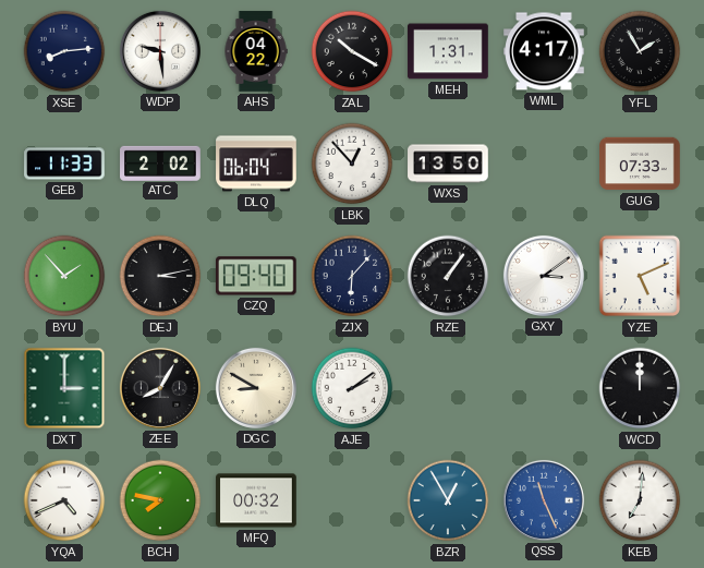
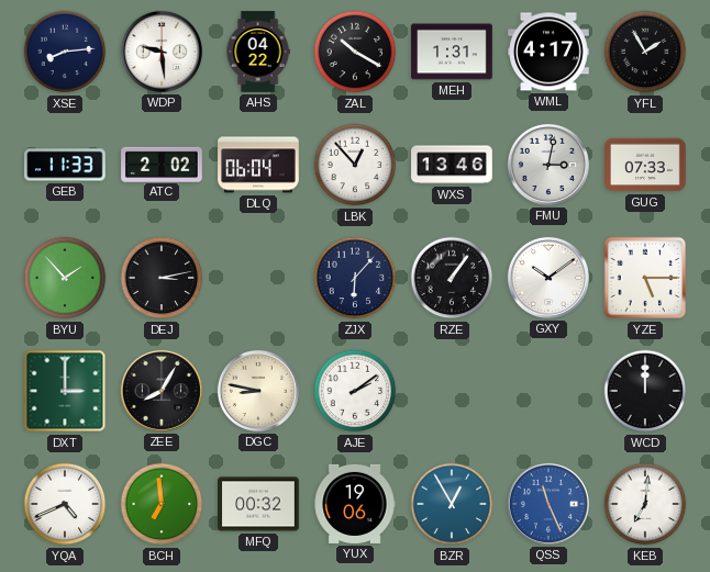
WXS: 13:50 -> 13:46 (452, 165)
FMU: none -> 3:02 (548, 165)
CZQ: 09:40 -> none (256, 276)
GXY: 3:09 -> 10:09 (548, 278)
YZE: 5:11 -> 5:15 (645, 278)
DGC: 8:50 -> 8:47 (258, 391)
BCH: 7:47 -> 6:59 (162, 504)
YUX: none -> 19:06 (355, 504)
